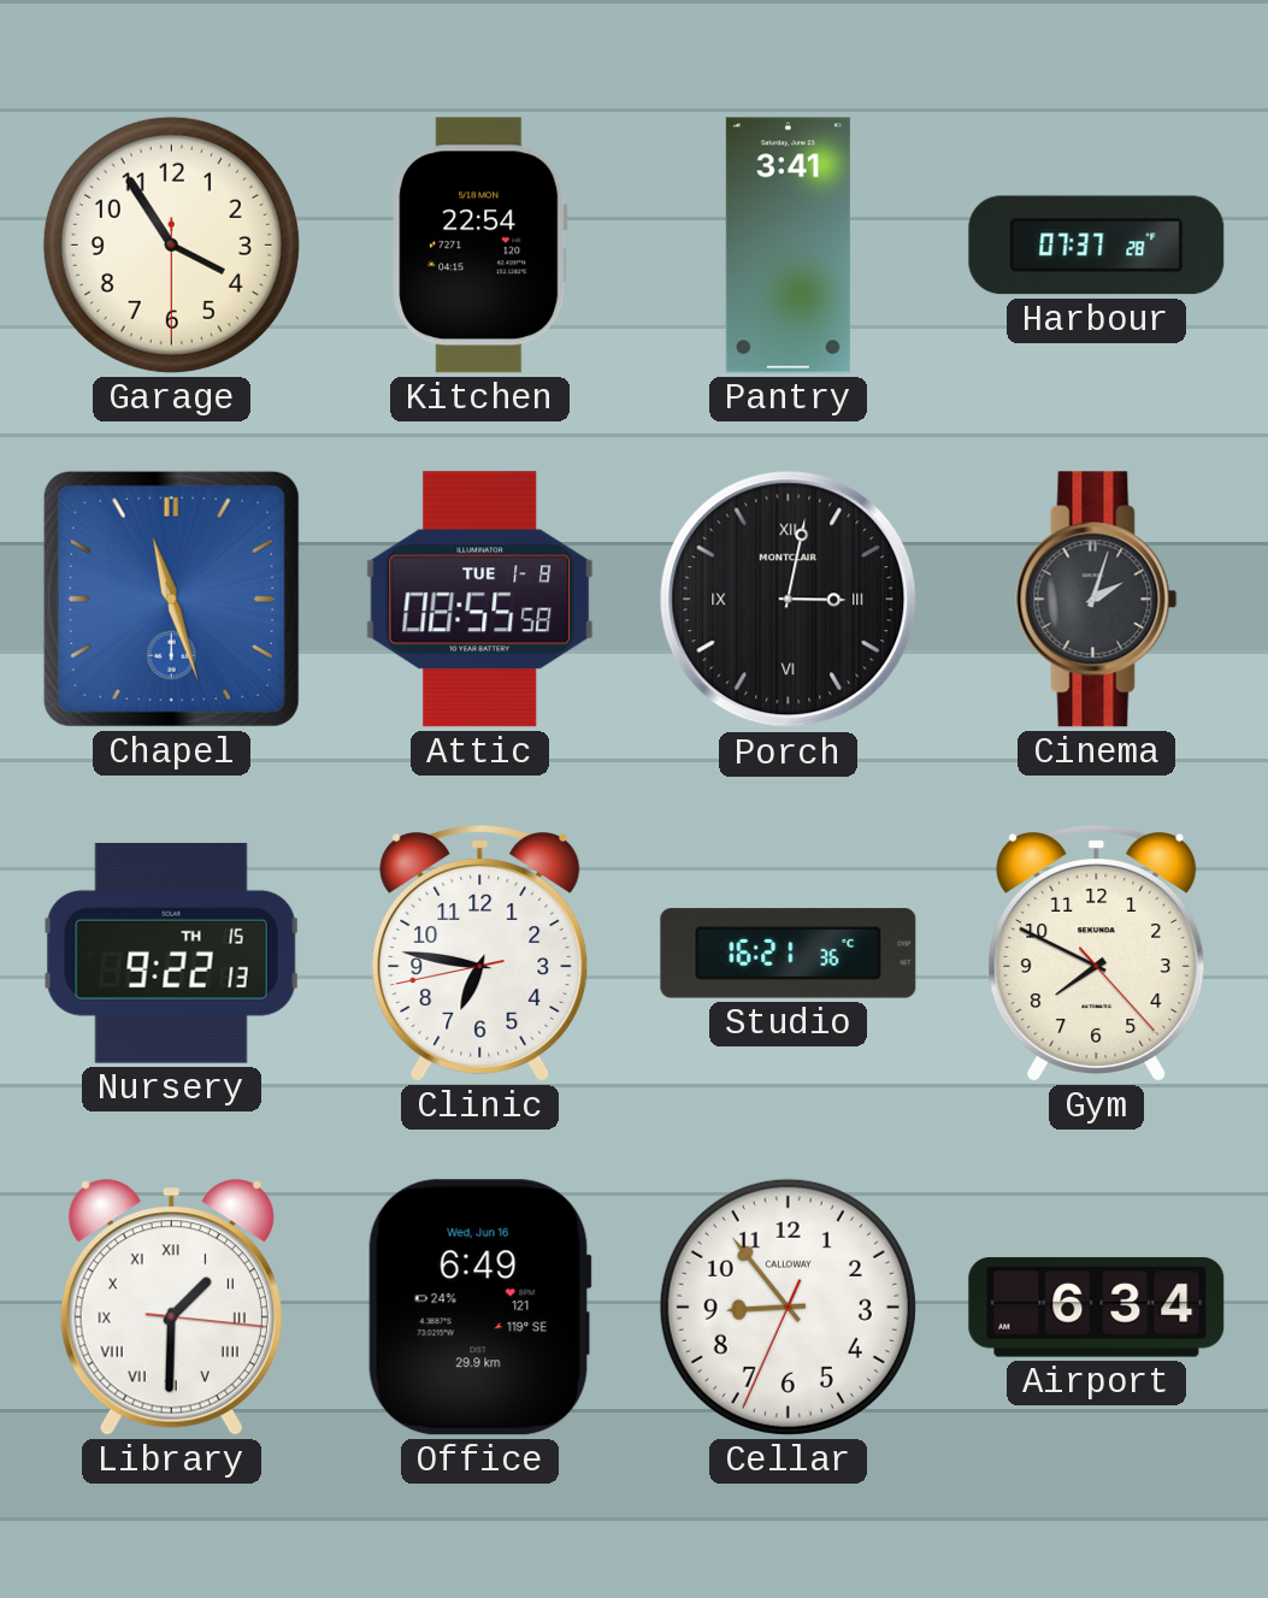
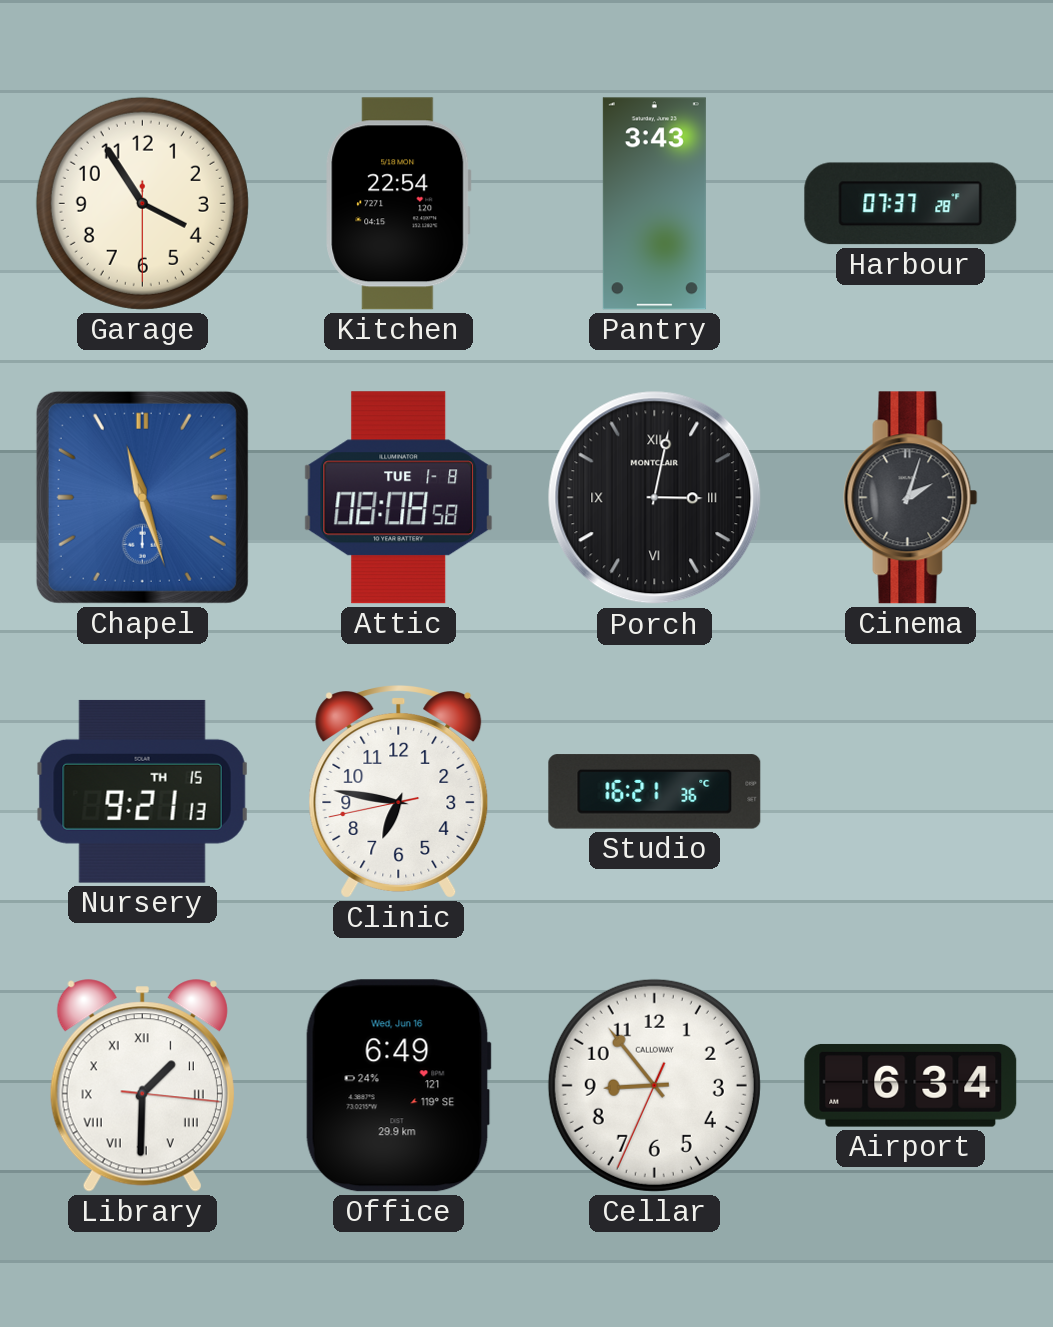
Pantry: 3:41 -> 3:43 (654, 204)
Attic: 08:55 -> 08:08 (399, 498)
Nursery: 9:22 -> 9:21 (142, 791)
Gym: 7:49 -> none (1097, 954)
